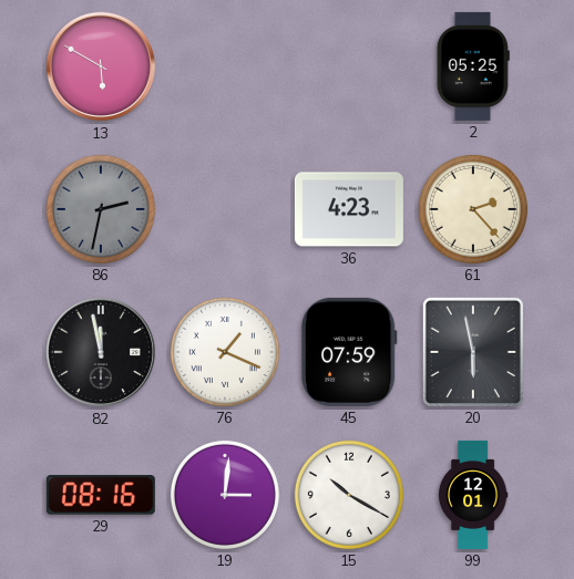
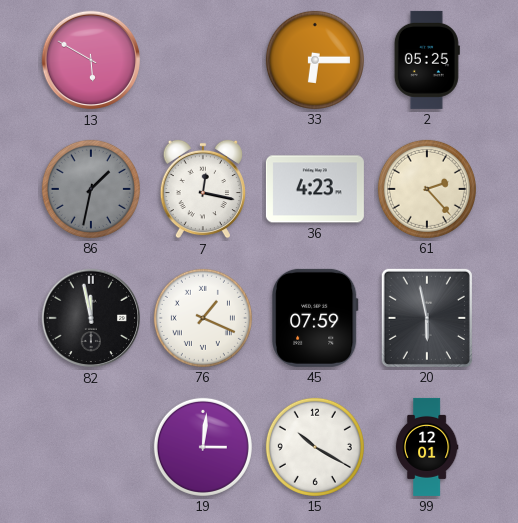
33: none -> 6:15 (315, 60)
86: 2:32 -> 1:32 (91, 189)
7: none -> 12:17 (203, 189)
29: 08:16 -> none (101, 495)
